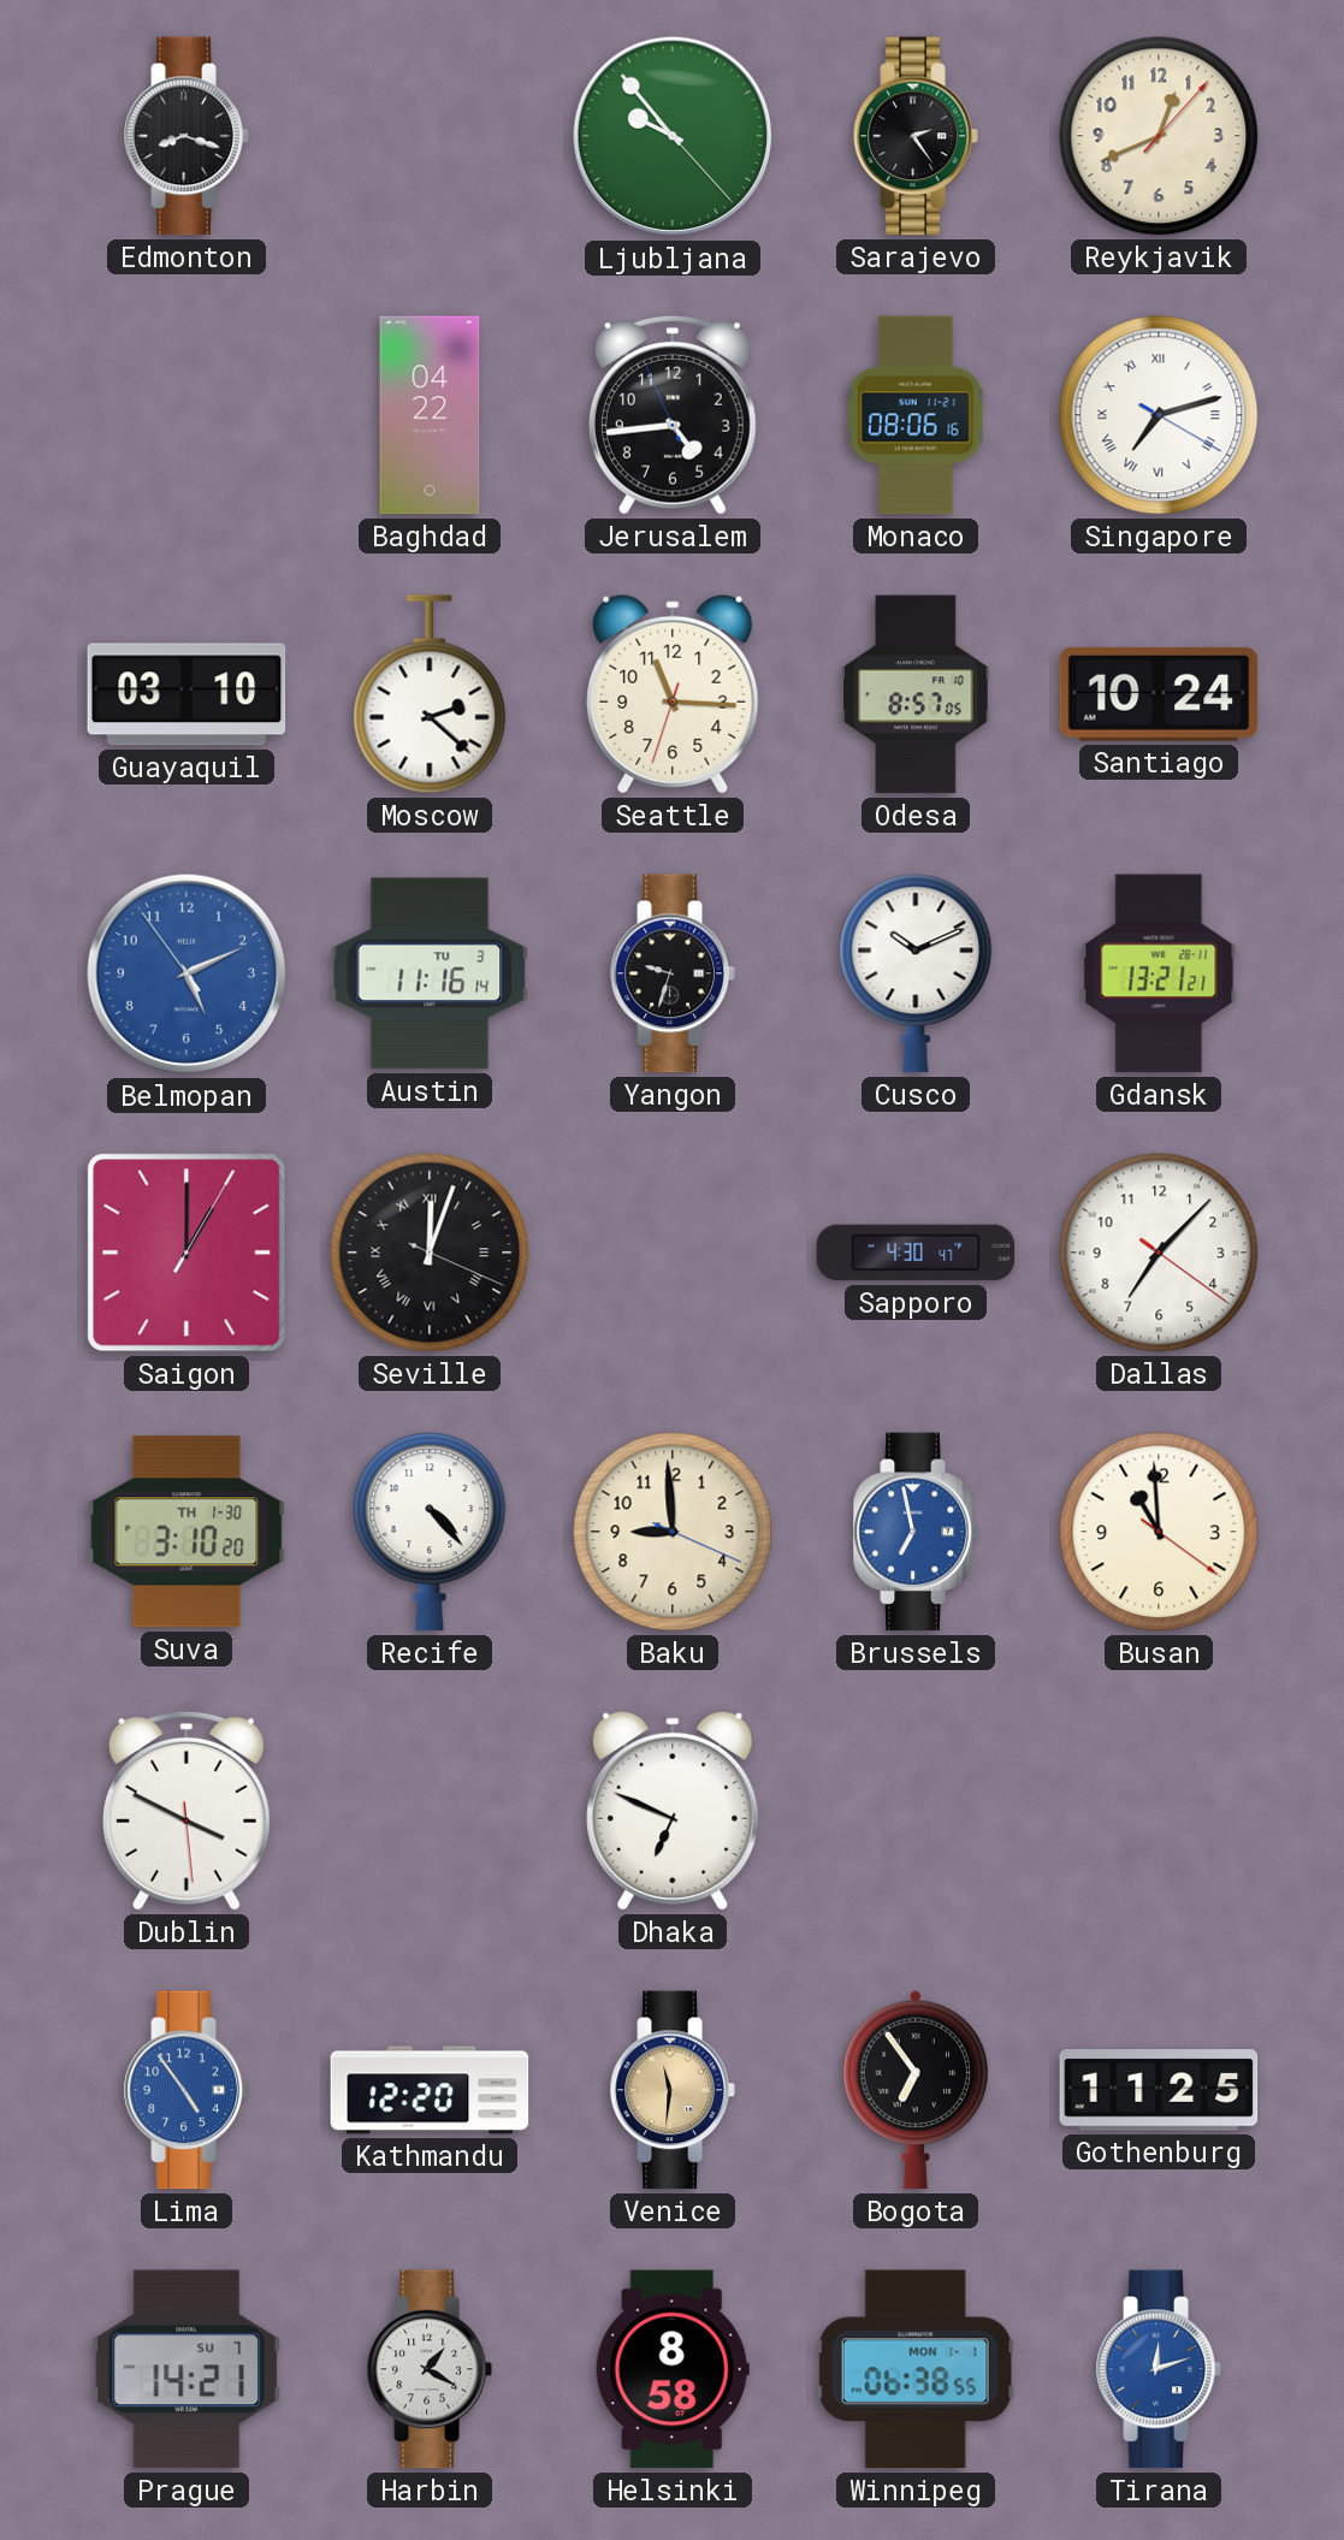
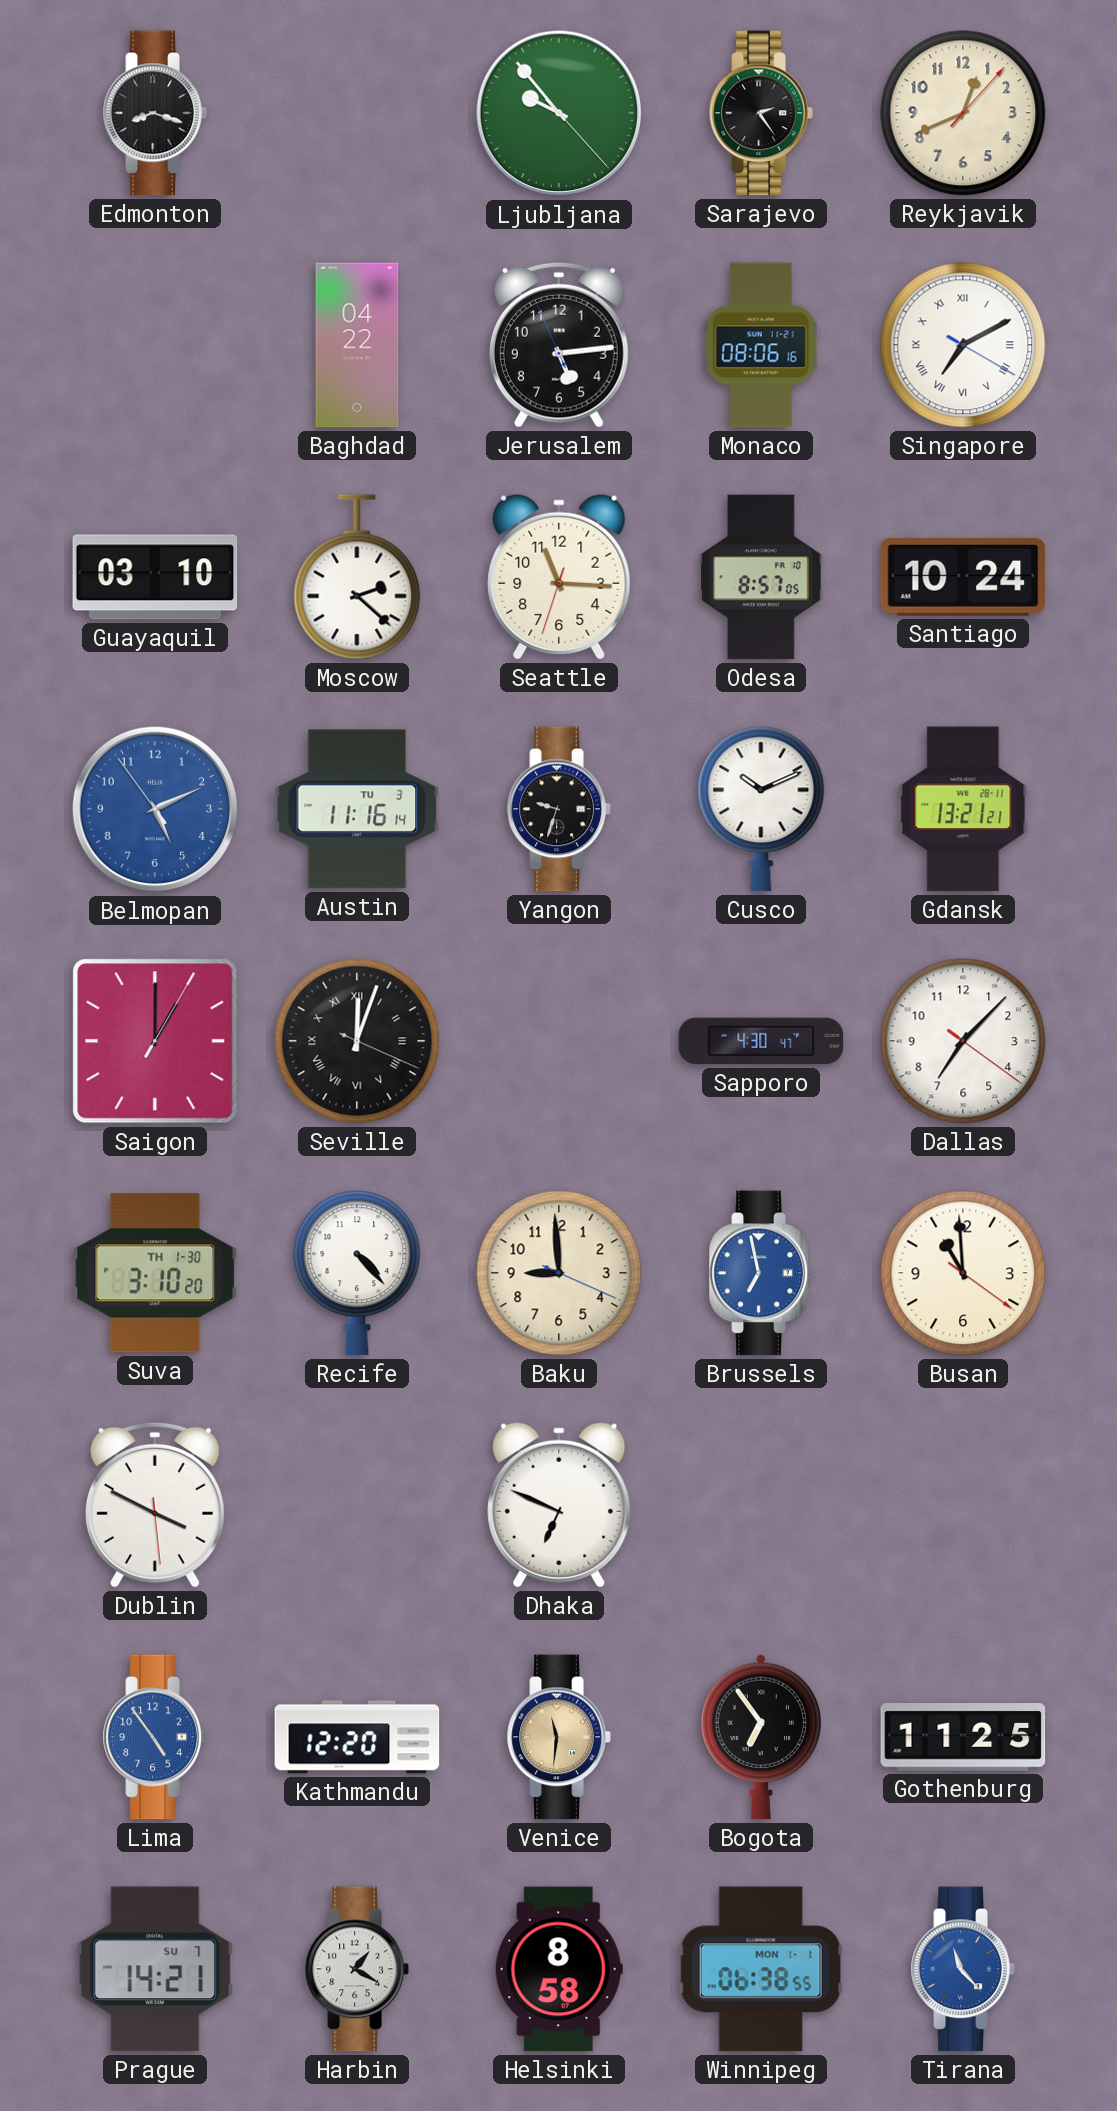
Jerusalem: 4:43 -> 5:13 (559, 345)
Singapore: 7:12 -> 7:10 (963, 345)
Tirana: 12:12 -> 11:23 (963, 1969)
